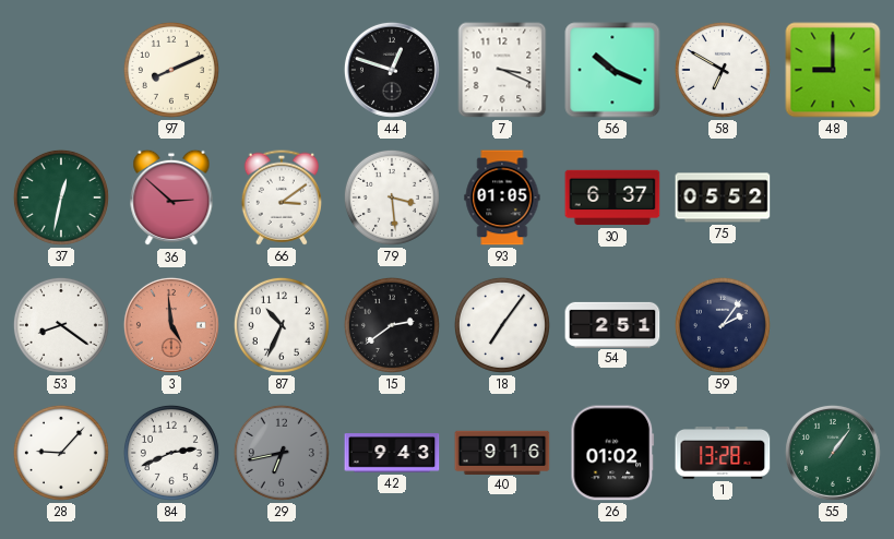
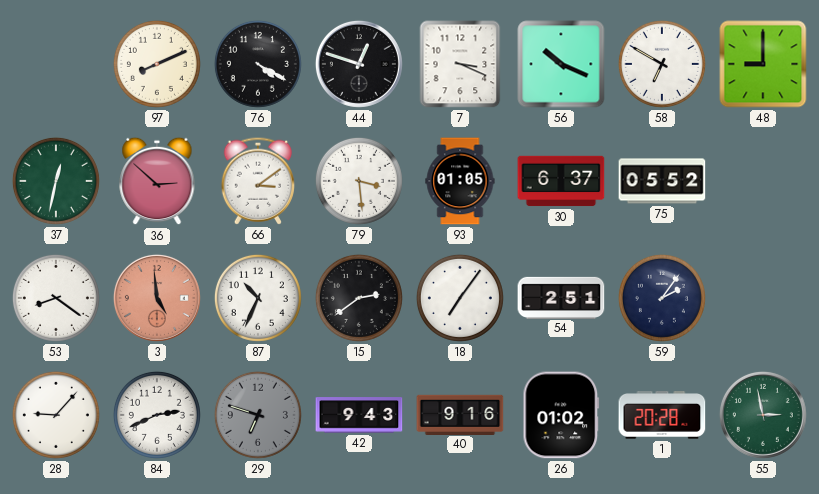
76: none -> 4:20 (258, 64)
29: 6:43 -> 6:48 (258, 415)
1: 13:28 -> 20:28 (662, 416)
55: 1:06 -> 2:58 (763, 415)
